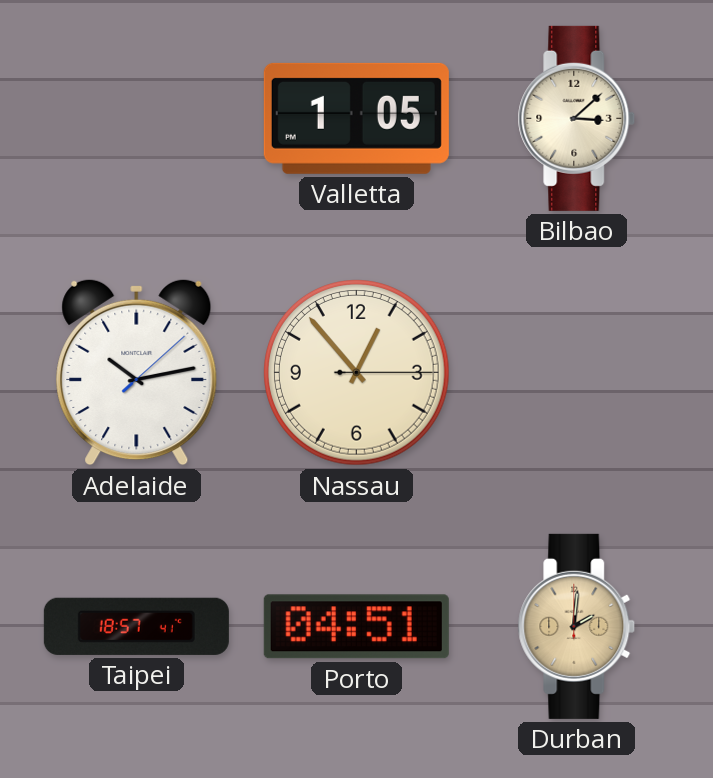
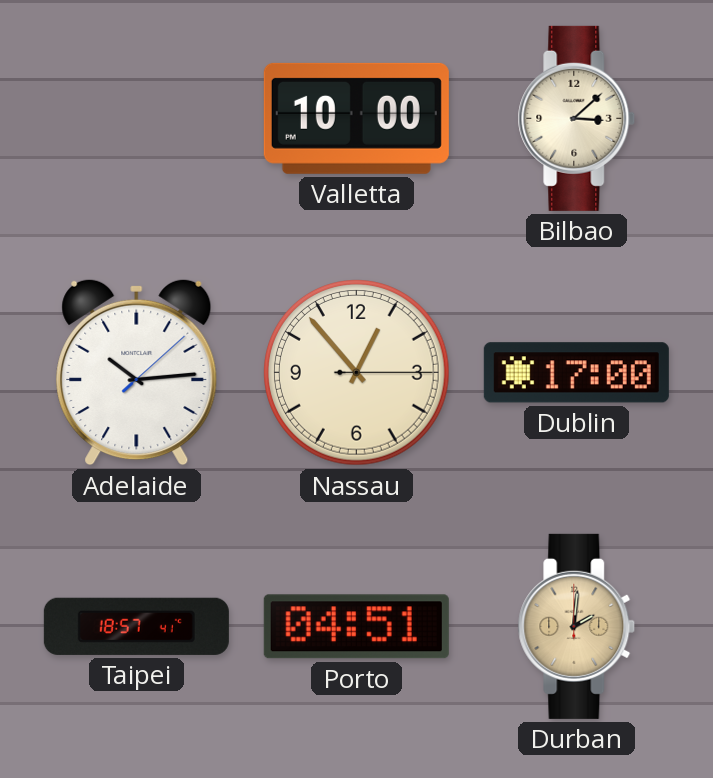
Valletta: 1:05 -> 10:00 (356, 118)
Adelaide: 10:13 -> 10:14 (137, 372)
Dublin: none -> 17:00 (576, 373)
